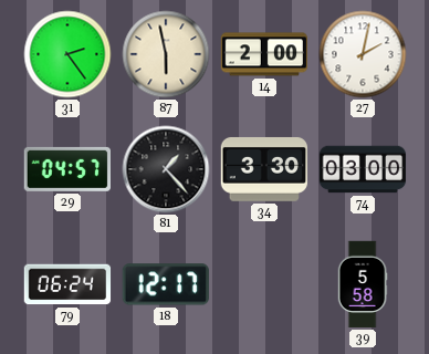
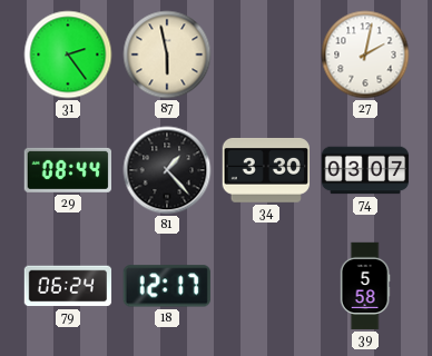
14: 2:00 -> none (264, 54)
29: 04:57 -> 08:44 (67, 170)
74: 03:00 -> 03:07 (365, 170)
